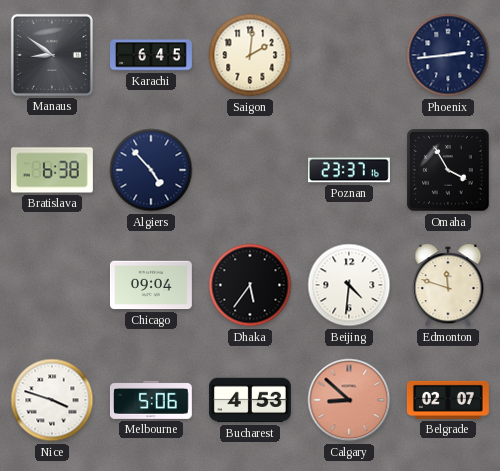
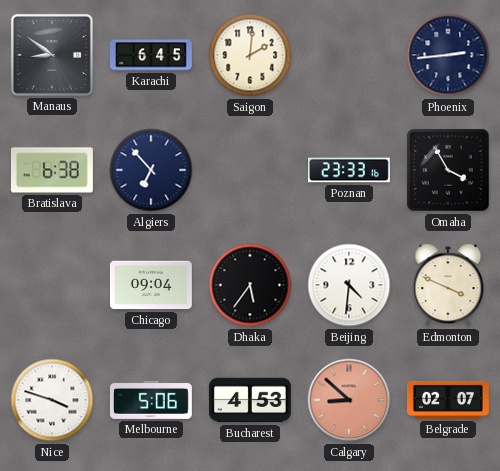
Algiers: 4:53 -> 6:53 (151, 170)
Poznan: 23:37 -> 23:33 (350, 170)
Edmonton: 11:48 -> 3:49 (448, 285)
